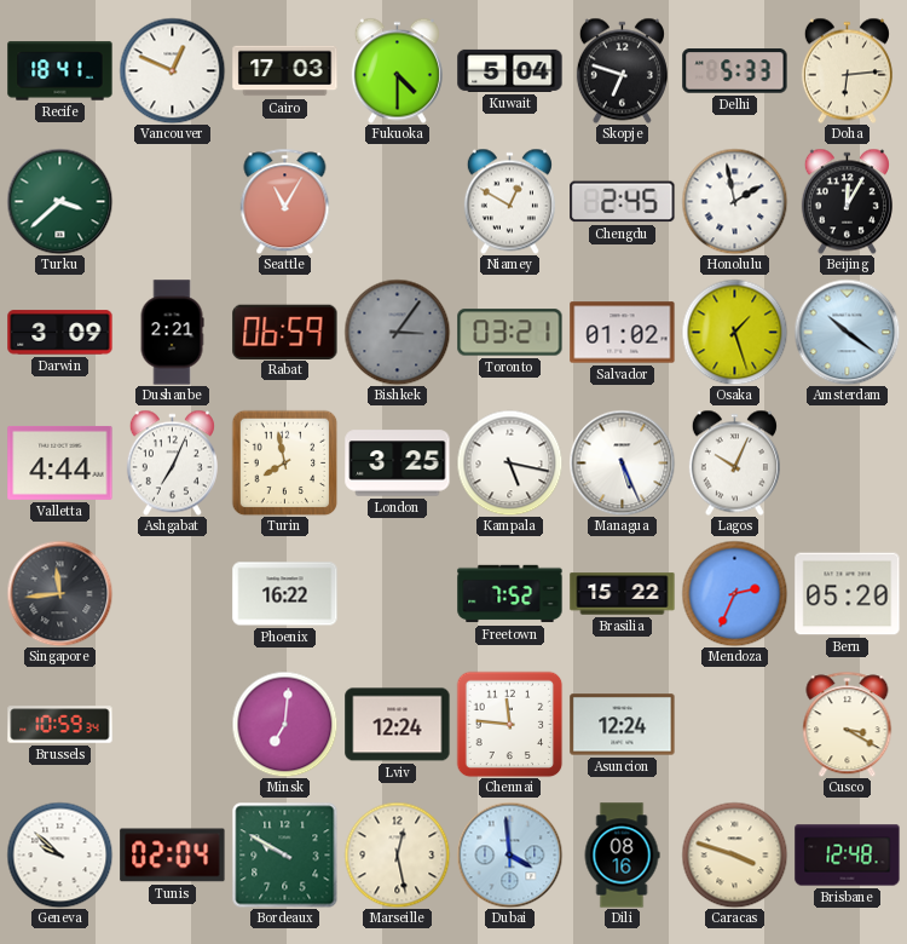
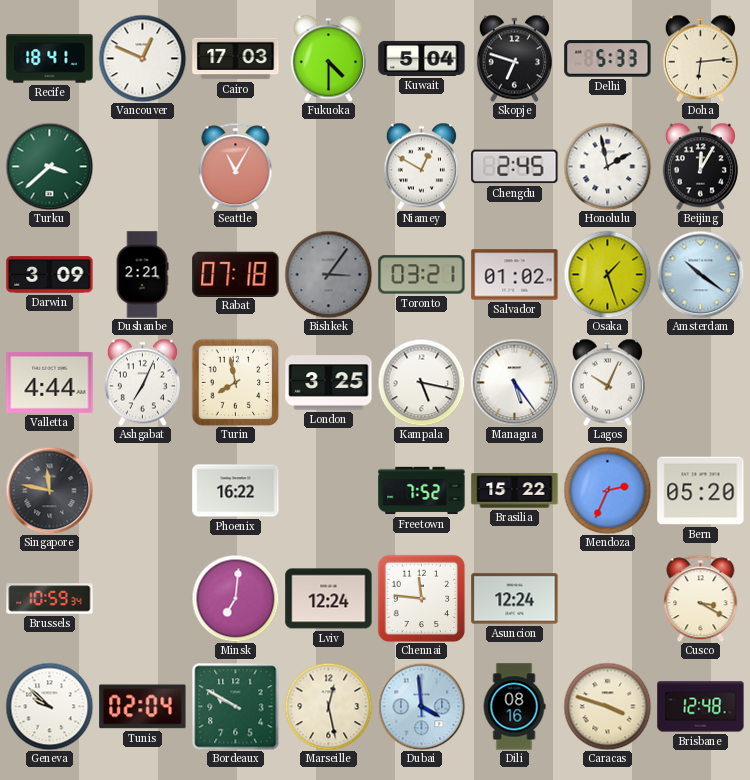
Rabat: 06:59 -> 07:18 (236, 274)
Managua: 5:26 -> 5:24 (514, 382)
Singapore: 11:44 -> 11:47 (49, 490)
